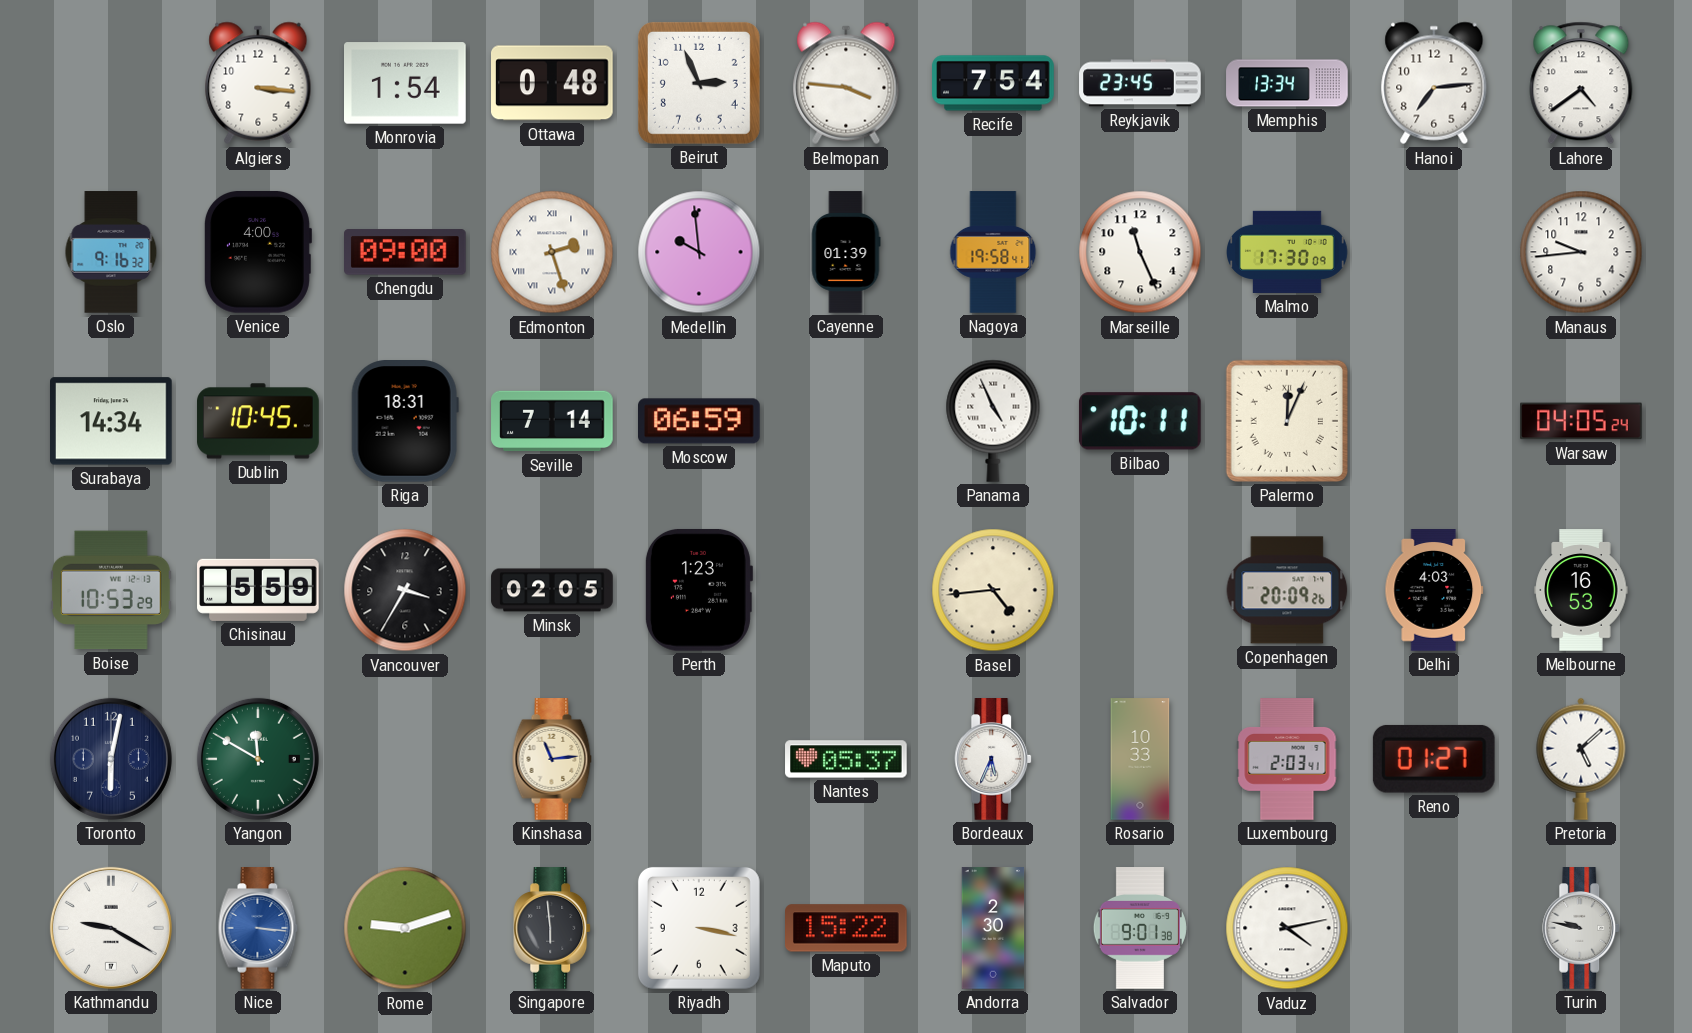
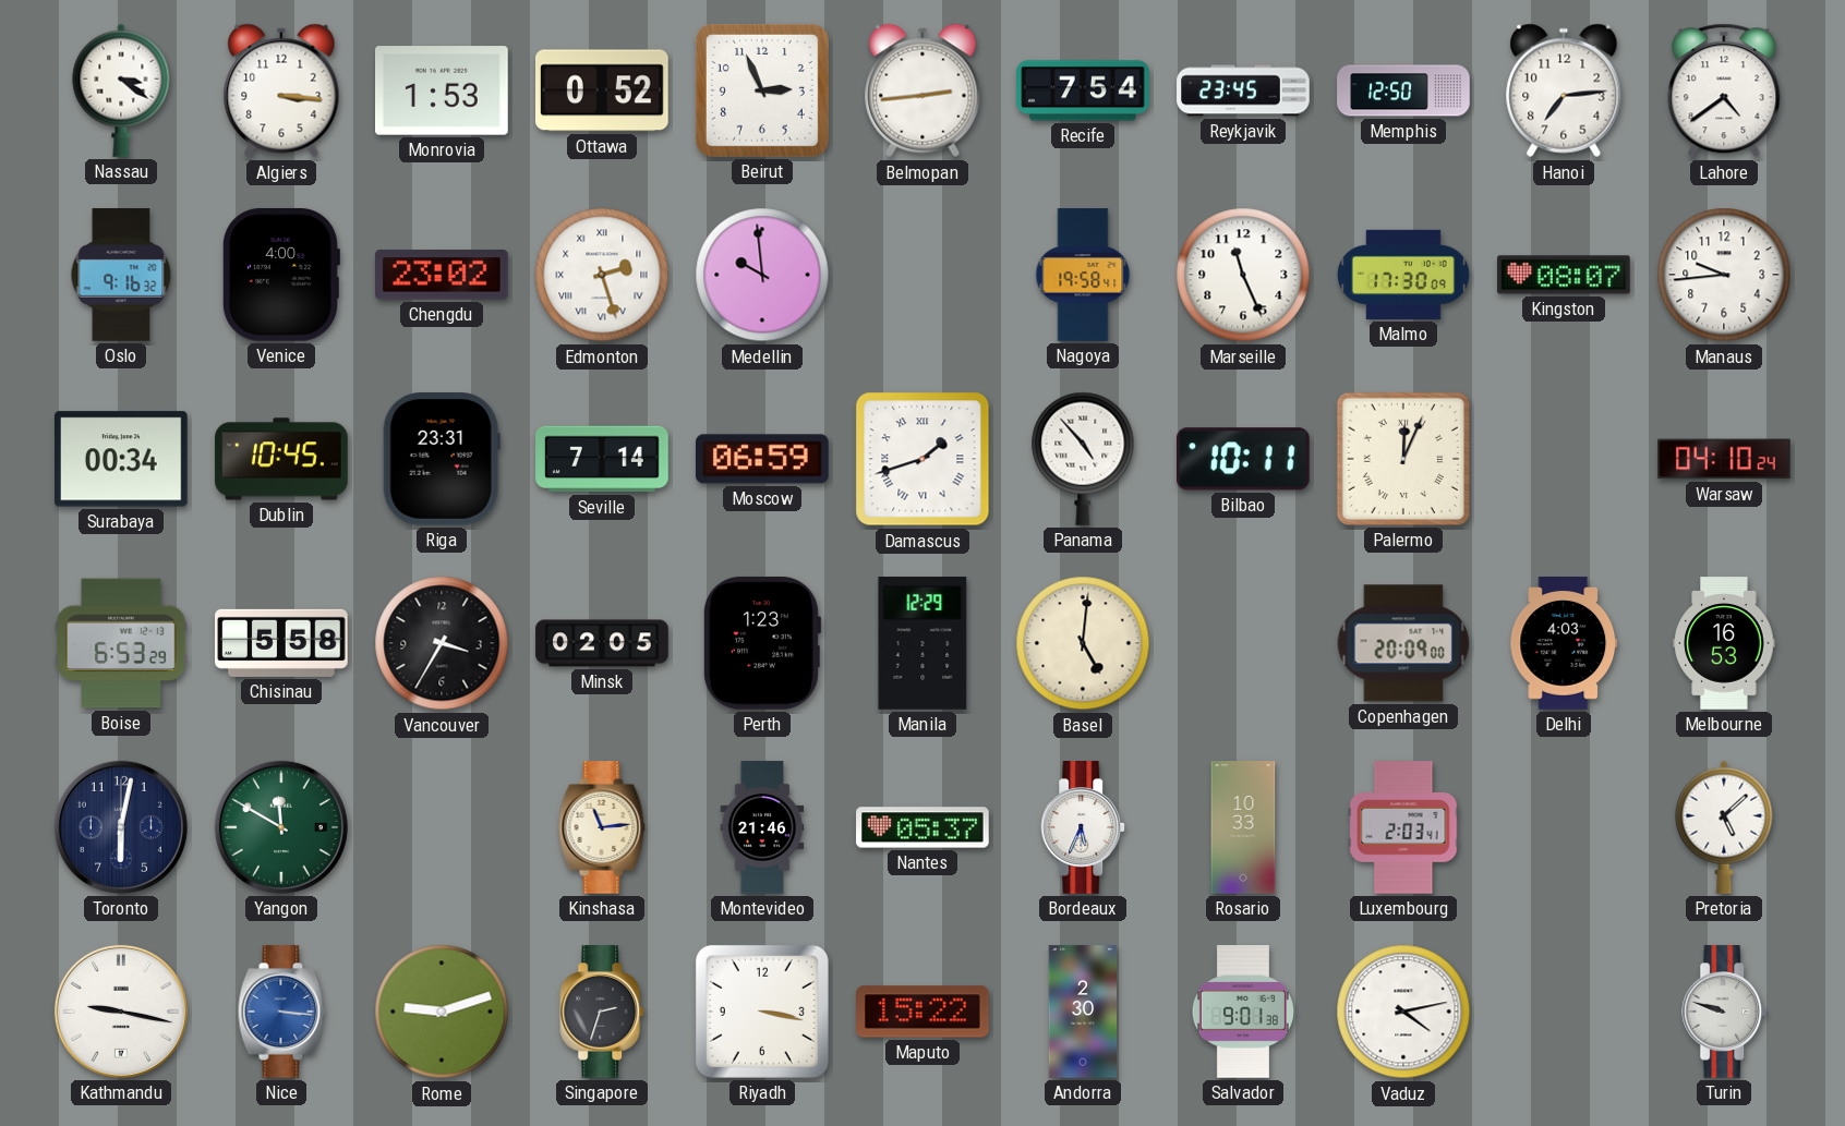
Nassau: none -> 3:21 (121, 90)
Monrovia: 1:54 -> 1:53 (442, 90)
Ottawa: 0:48 -> 0:52 (603, 90)
Belmopan: 3:46 -> 2:44 (922, 90)
Memphis: 13:34 -> 12:50 (1403, 90)
Chengdu: 09:00 -> 23:02 (443, 275)
Cayenne: 01:39 -> none (846, 252)
Kingston: none -> 08:07 (1564, 275)
Surabaya: 14:34 -> 00:34 (122, 459)
Riga: 18:31 -> 23:31 (442, 460)
Damascus: none -> 1:42 (922, 459)
Panama: 4:56 -> 4:53 (1083, 459)
Warsaw: 04:05 -> 04:10 (1724, 459)
Boise: 10:53 -> 6:53 (121, 643)
Chisinau: 5:59 -> 5:58 (281, 643)
Manila: none -> 12:29 (922, 643)
Basel: 4:44 -> 5:01 (1083, 643)
Copenhagen: 20:09:26 -> 20:09:00 (1403, 643)
Montevideo: none -> 21:46 (762, 827)
Reno: 01:27 -> none (1434, 759)
Kathmandu: 9:20 -> 9:17 (121, 1012)
Singapore: 5:59 -> 2:33 (603, 1012)
Turin: 9:47 -> 9:48 (1725, 1012)
